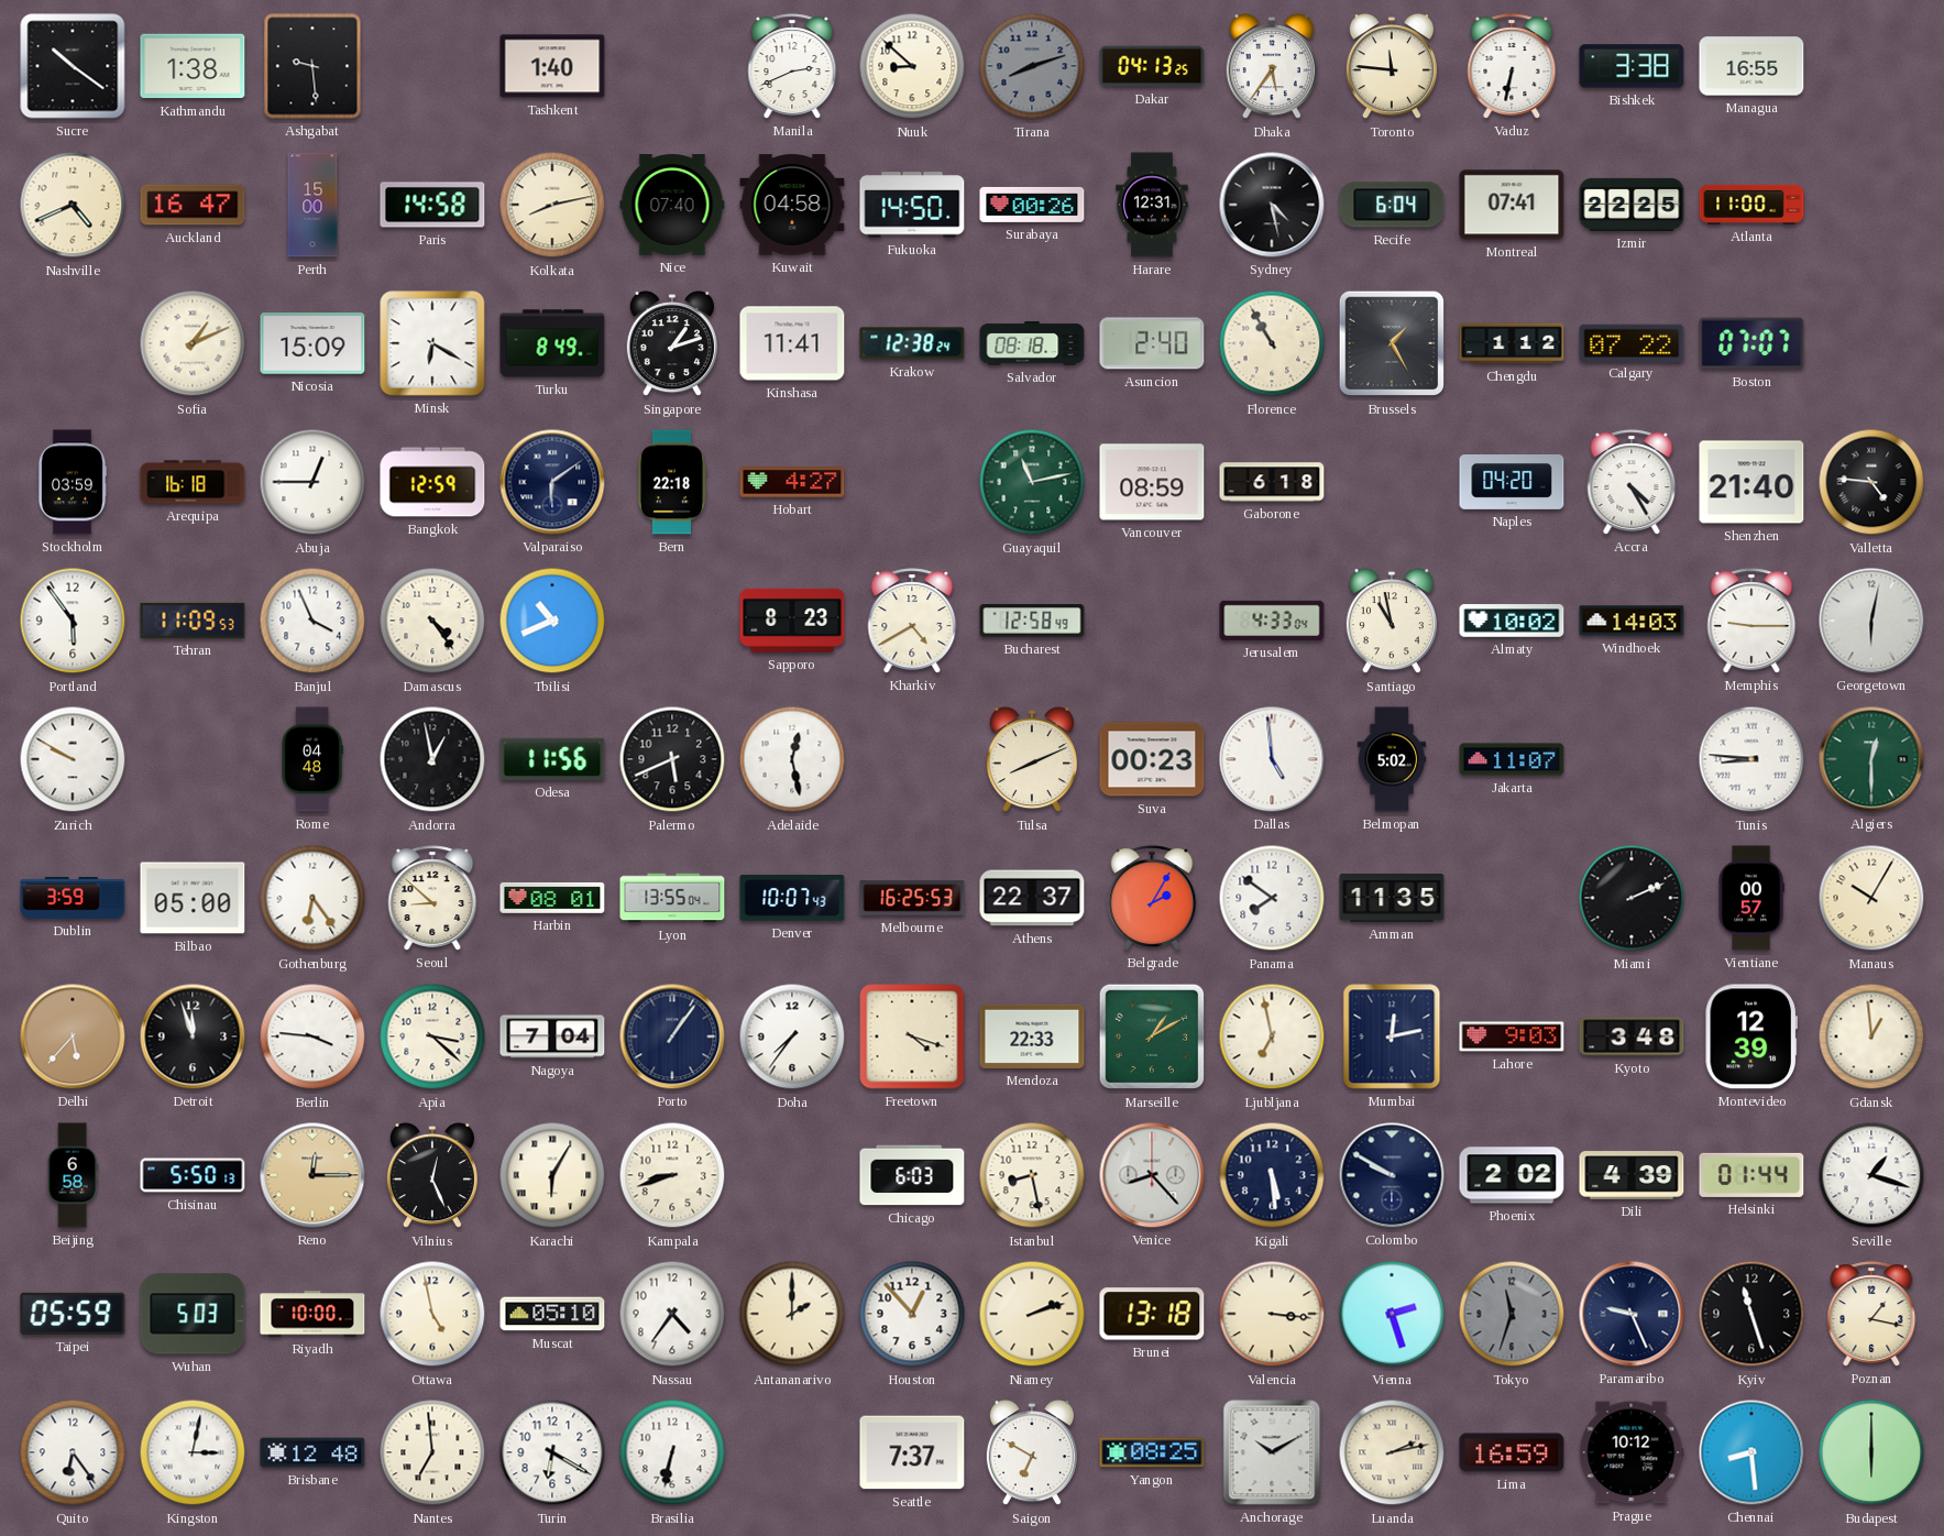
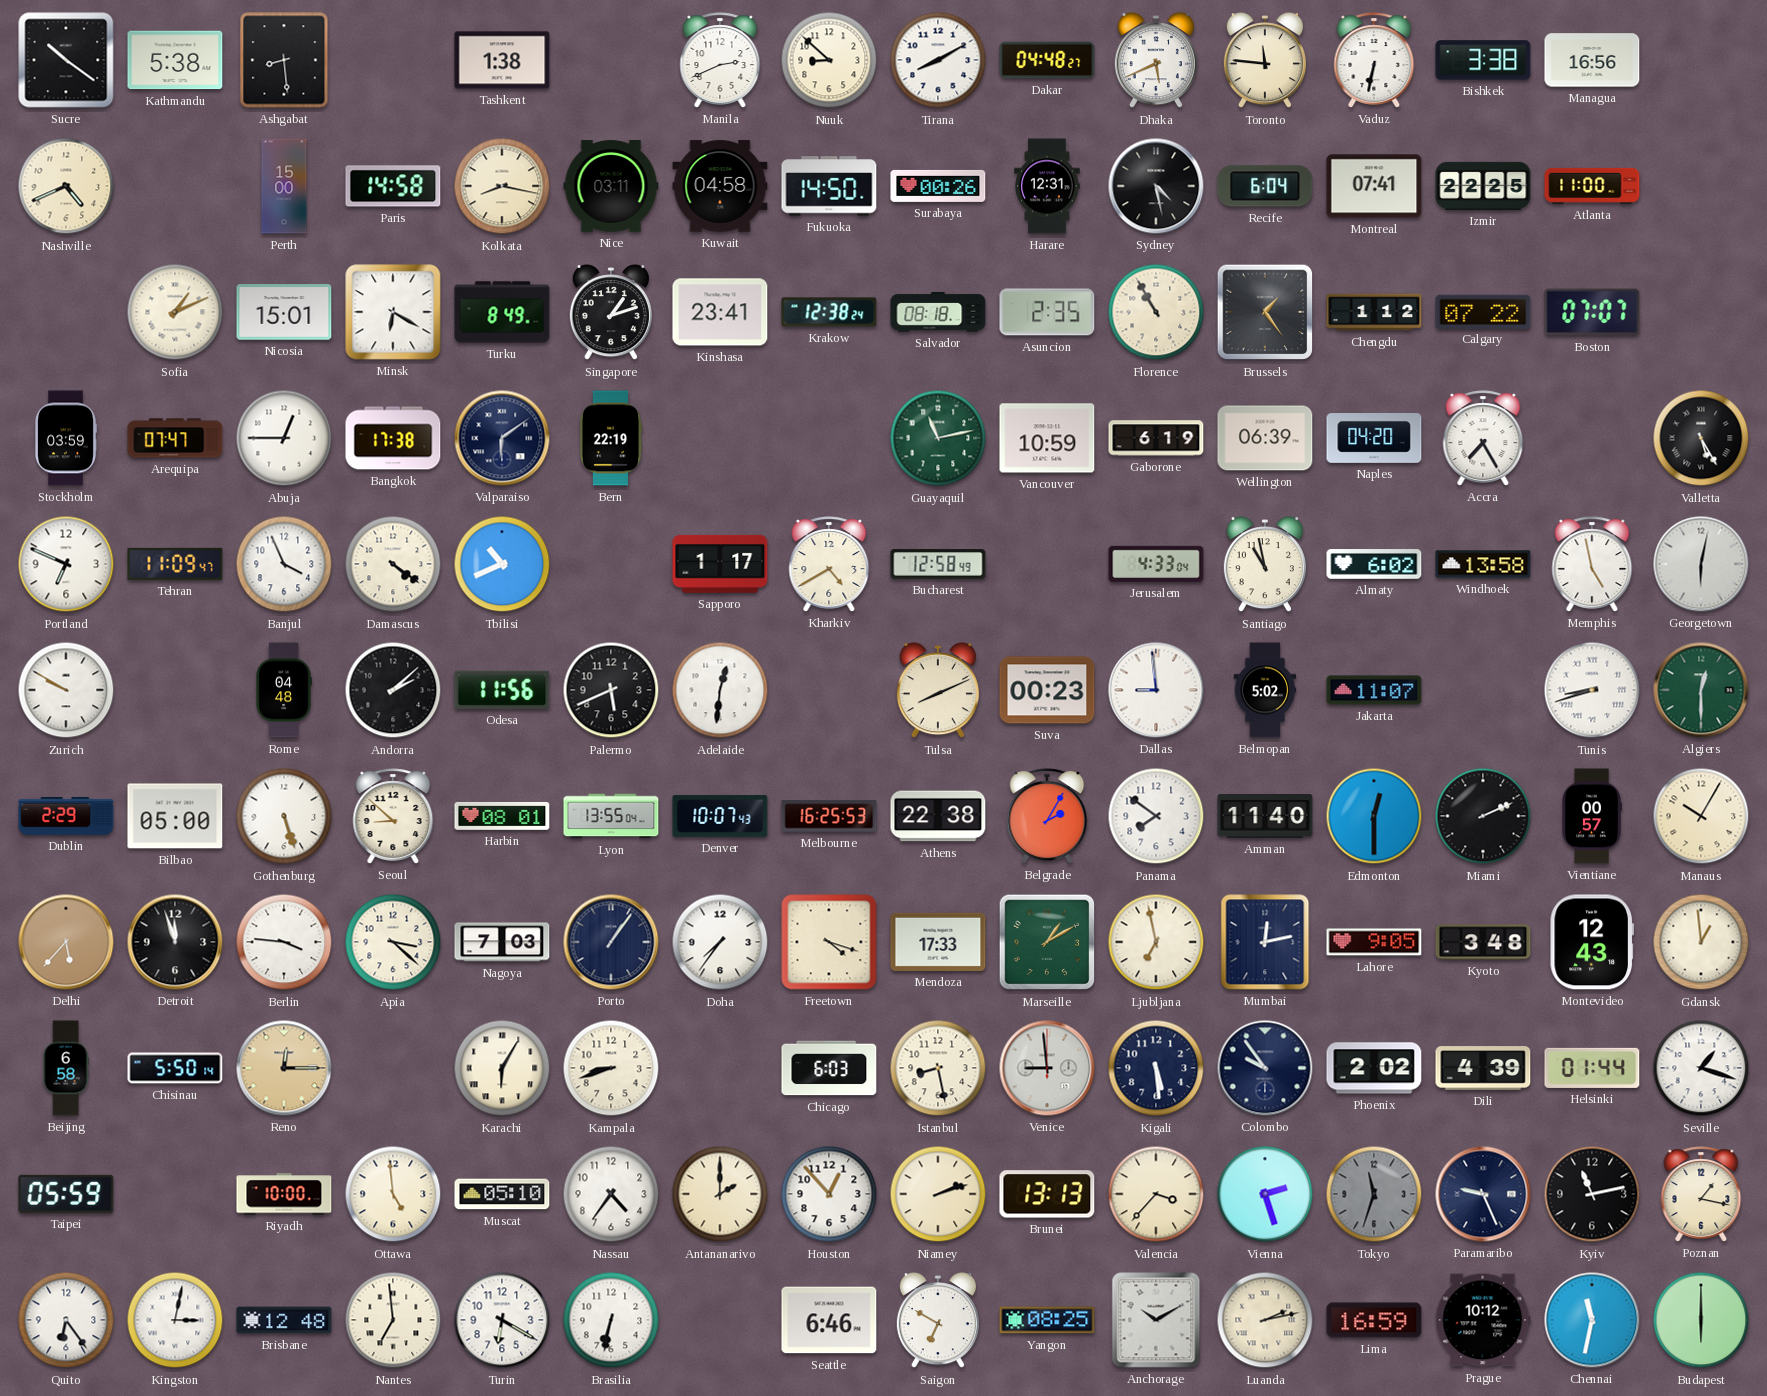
Kathmandu: 1:38 -> 5:38 (175, 60)
Ashgabat: 9:29 -> 8:29 (284, 60)
Tashkent: 1:40 -> 1:38 (502, 60)
Tirana: 8:12 -> 8:10 (938, 60)
Tirana dial: grey -> white (938, 60)
Dakar: 04:13 -> 04:48 (1047, 60)
Dhaka: 5:36 -> 5:41 (1156, 61)
Managua: 16:55 -> 16:56 (1592, 60)
Auckland: 16:47 -> none (193, 205)
Kolkata: 8:13 -> 8:17 (502, 186)
Nice: 07:40 -> 03:11 (611, 186)
Nicosia: 15:09 -> 15:01 (284, 312)
Kinshasa: 11:41 -> 23:41 (720, 312)
Asuncion: 2:40 -> 2:35 (1047, 312)
Brussels: 1:25 -> 1:24 (1265, 312)
Arequipa: 16:18 -> 07:47 (175, 438)
Bangkok: 12:59 -> 17:38 (393, 438)
Bern: 22:18 -> 22:19 (611, 438)
Hobart: 4:27 -> none (792, 482)
Vancouver: 08:59 -> 10:59 (1047, 438)
Gaborone: 6:18 -> 6:19 (1156, 438)
Wellington: none -> 06:39 (1265, 438)
Accra: 4:25 -> 7:25 (1483, 438)
Shenzhen: 21:40 -> none (1751, 482)
Valletta: 4:46 -> 5:25 (1701, 438)
Portland: 5:54 -> 6:49 (66, 564)
Tehran: 11:09:53 -> 11:09:47 (175, 564)
Damascus: 4:24 -> 4:21 (393, 564)
Sapporo: 8:23 -> 1:17 (720, 564)
Almaty: 10:02 -> 6:02 (1374, 564)
Windhoek: 14:03 -> 13:58 (1483, 564)
Memphis: 9:15 -> 4:58 (1592, 564)
Andorra: 12:58 -> 2:08 (393, 690)
Adelaide: 12:28 -> 12:31 (720, 690)
Dallas: 4:59 -> 8:59 (1156, 690)
Tunis: 8:46 -> 8:42 (1592, 690)
Dublin: 3:59 -> 2:29 (66, 816)
Gothenburg: 6:24 -> 5:27 (284, 816)
Athens: 22:37 -> 22:38 (938, 816)
Amman: 11:35 -> 11:40 (1265, 817)
Edmonton: none -> 12:30 (1374, 816)
Nagoya: 7:04 -> 7:03 (502, 942)
Mendoza: 22:33 -> 17:33 (938, 942)
Lahore: 9:03 -> 9:05 (1374, 942)
Montevideo: 12:39 -> 12:43 (1592, 942)
Chisinau: 5:50:13 -> 5:50:14 (175, 1068)
Vilnius: 12:26 -> none (432, 1176)
Venice: 8:23 -> 8:59 (1047, 1068)
Colombo: 9:50 -> 9:54 (1265, 1068)
Wuhan: 5:03 -> none (193, 1314)
Ottawa: 4:58 -> 4:59 (393, 1194)
Brunei: 13:18 -> 13:13 (1047, 1194)
Valencia: 3:16 -> 3:37 (1156, 1194)
Kyiv: 11:27 -> 11:13 (1592, 1194)
Seattle: 7:37 -> 6:46 (829, 1320)
Chennai: 8:29 -> 11:32 (1592, 1320)
